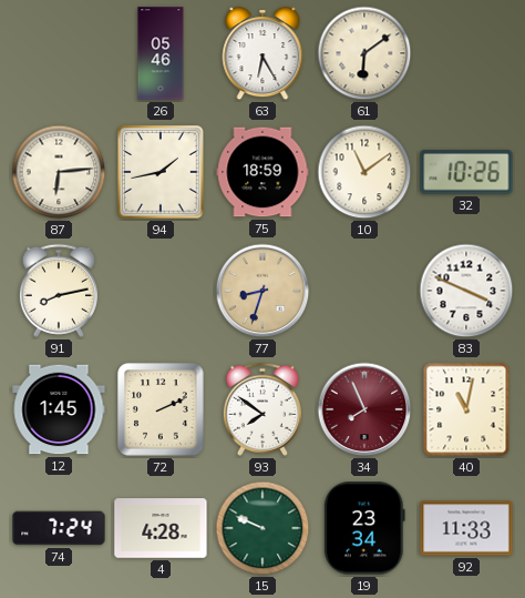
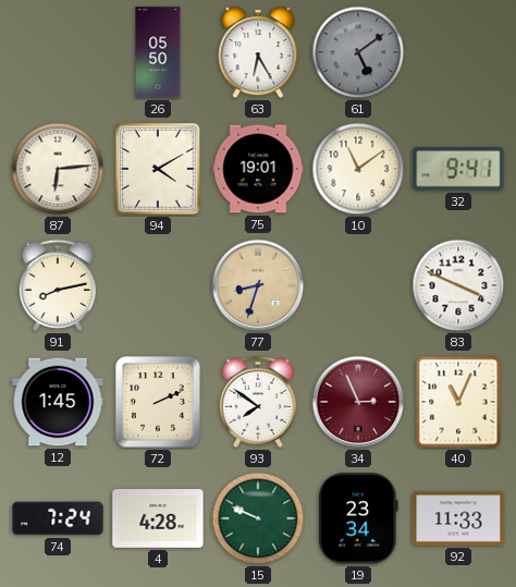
26: 05:46 -> 05:50 (158, 52)
61: 6:09 -> 5:09 (358, 52)
61 dial: cream -> grey (358, 52)
94: 1:43 -> 4:10 (158, 169)
75: 18:59 -> 19:01 (258, 169)
32: 10:26 -> 9:41 (458, 169)
34: 7:56 -> 2:56 (358, 402)
40: 11:02 -> 11:04 (458, 402)
